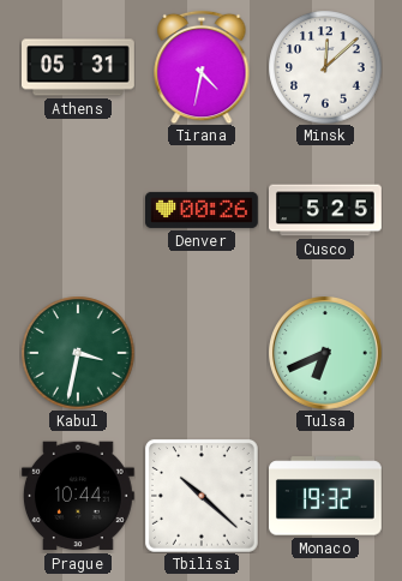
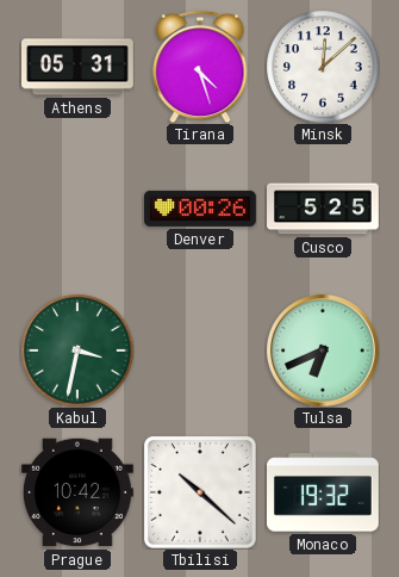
Tirana: 4:32 -> 4:27 (200, 67)
Prague: 10:44 -> 10:42 (77, 492)
